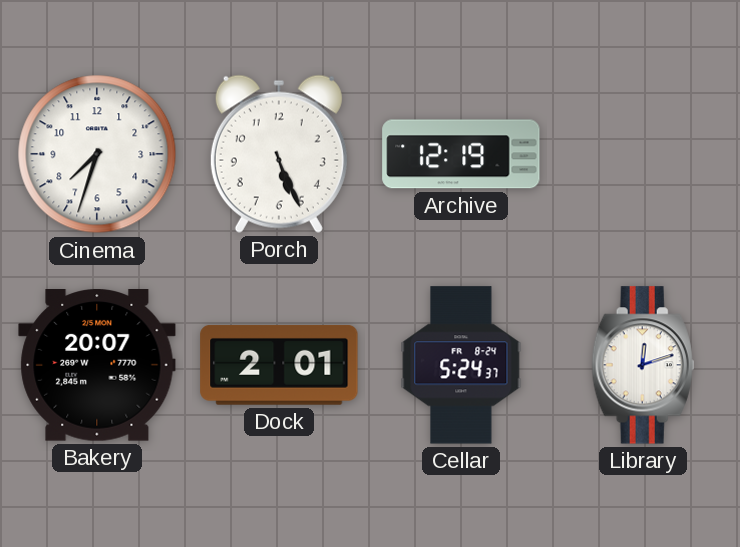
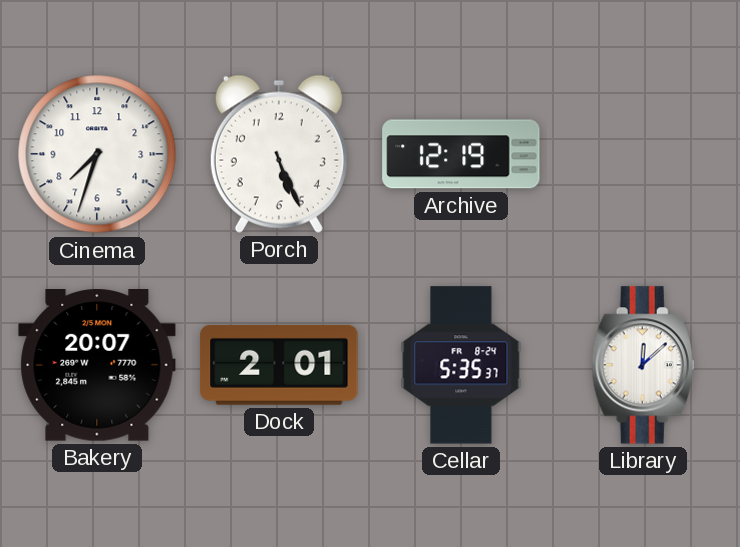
Cellar: 5:24 -> 5:35 (461, 365)
Library: 12:12 -> 12:08 (643, 365)
